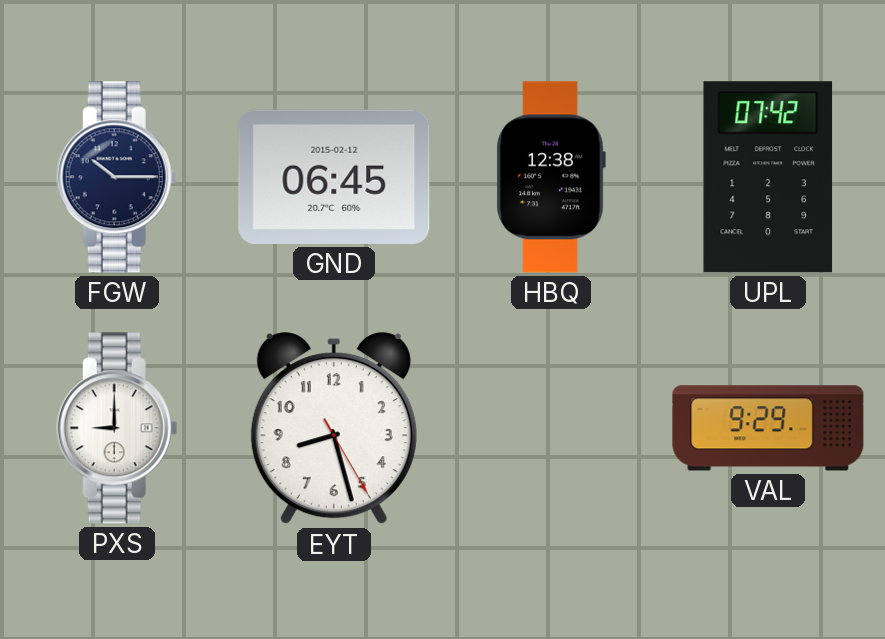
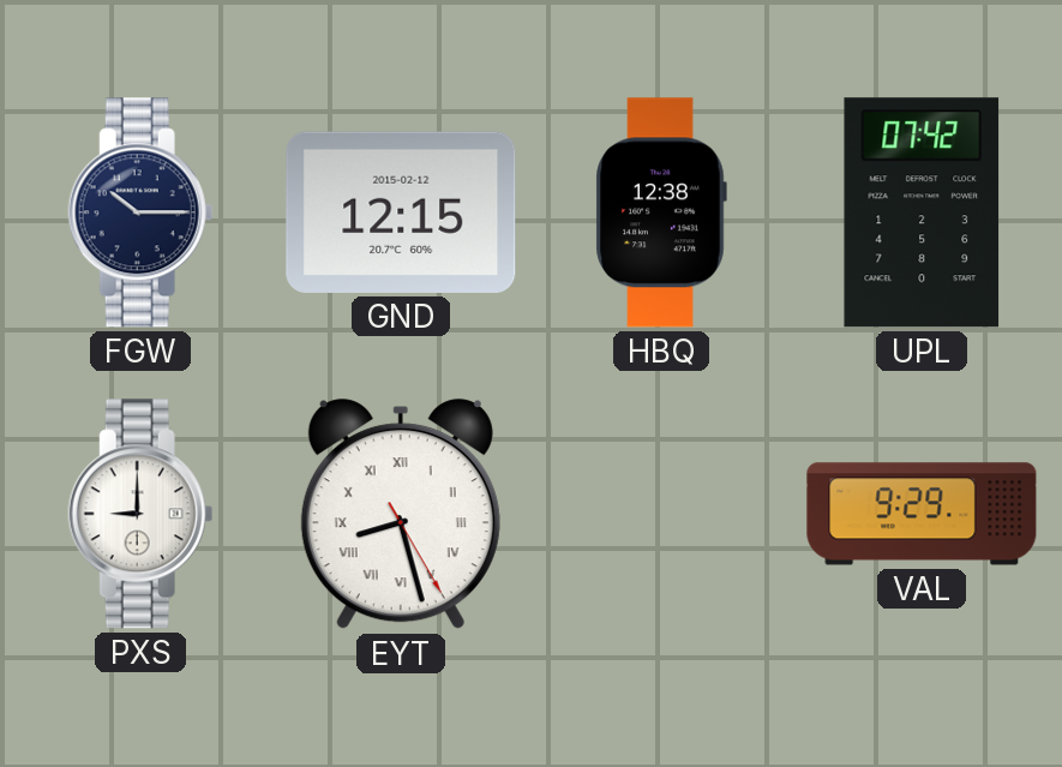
GND: 06:45 -> 12:15 (401, 212)
EYT numerals: Arabic -> Roman (401, 515)
